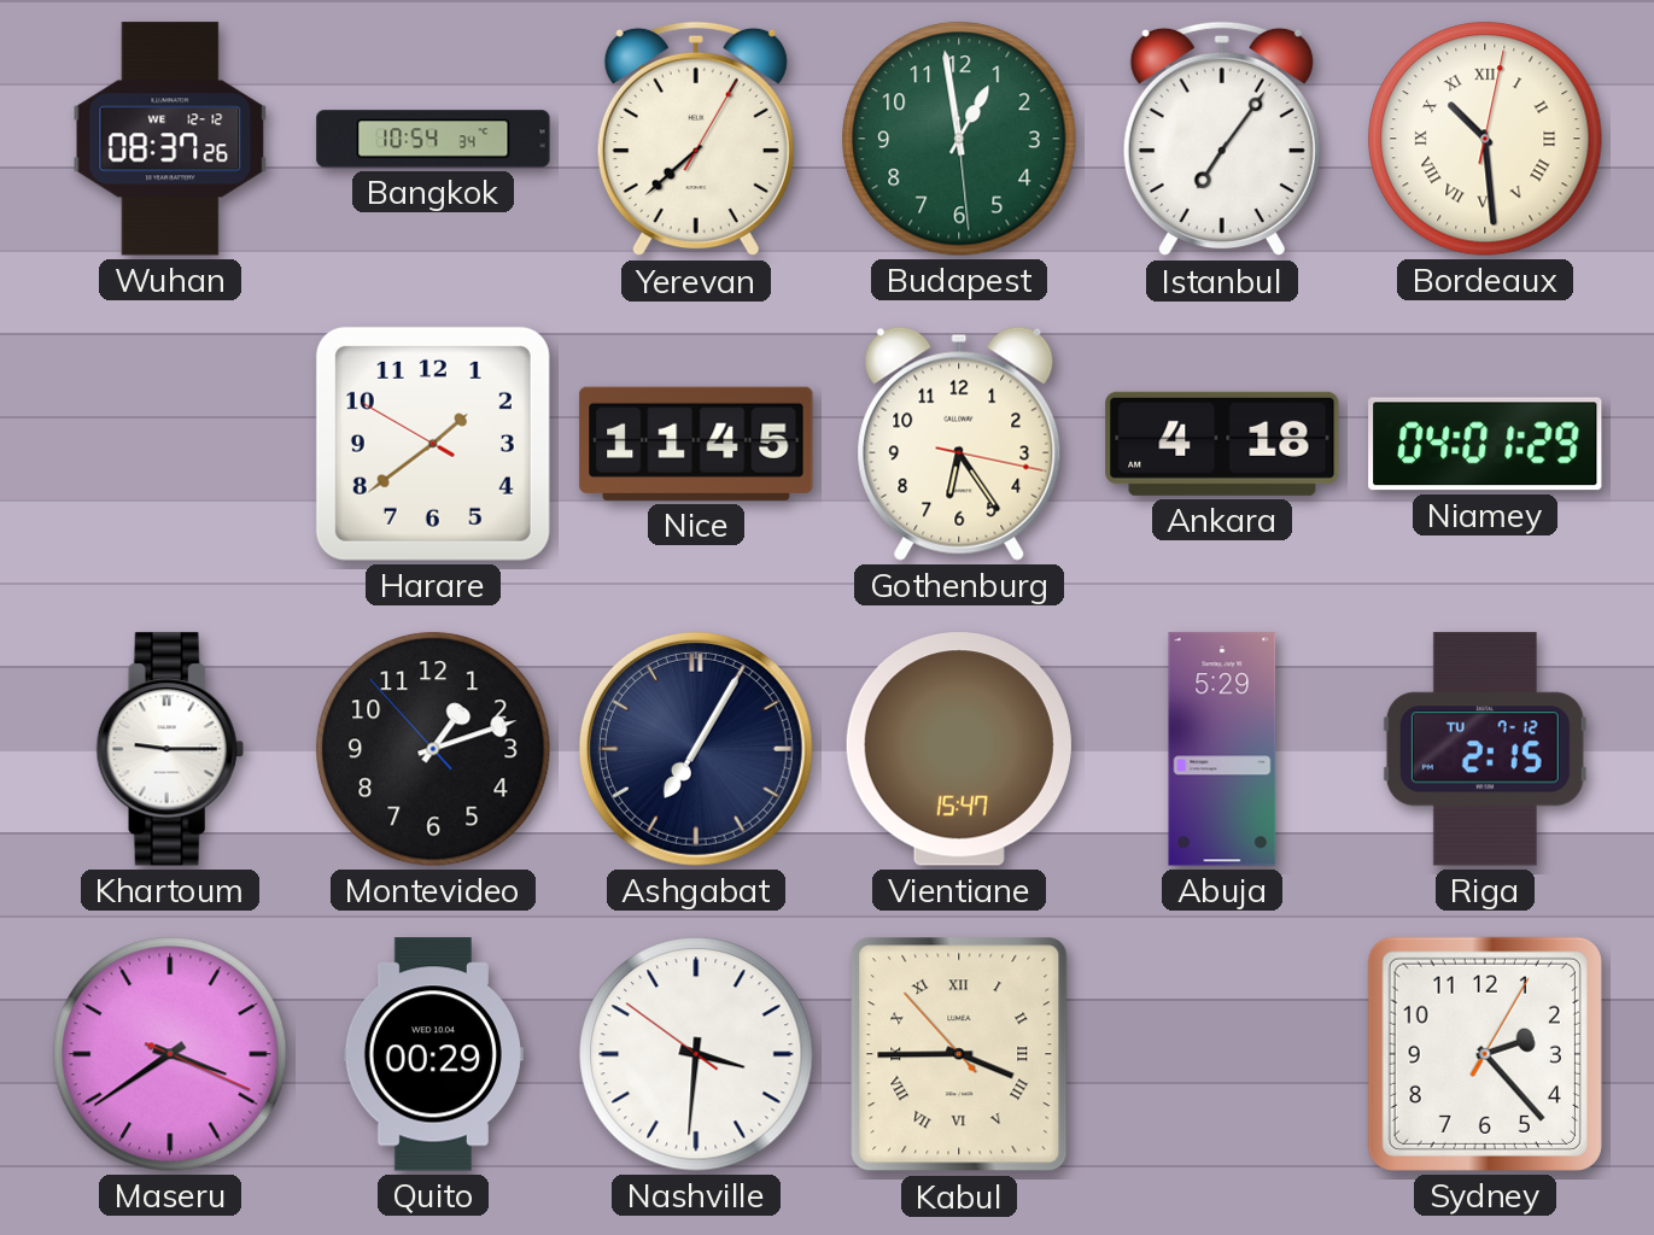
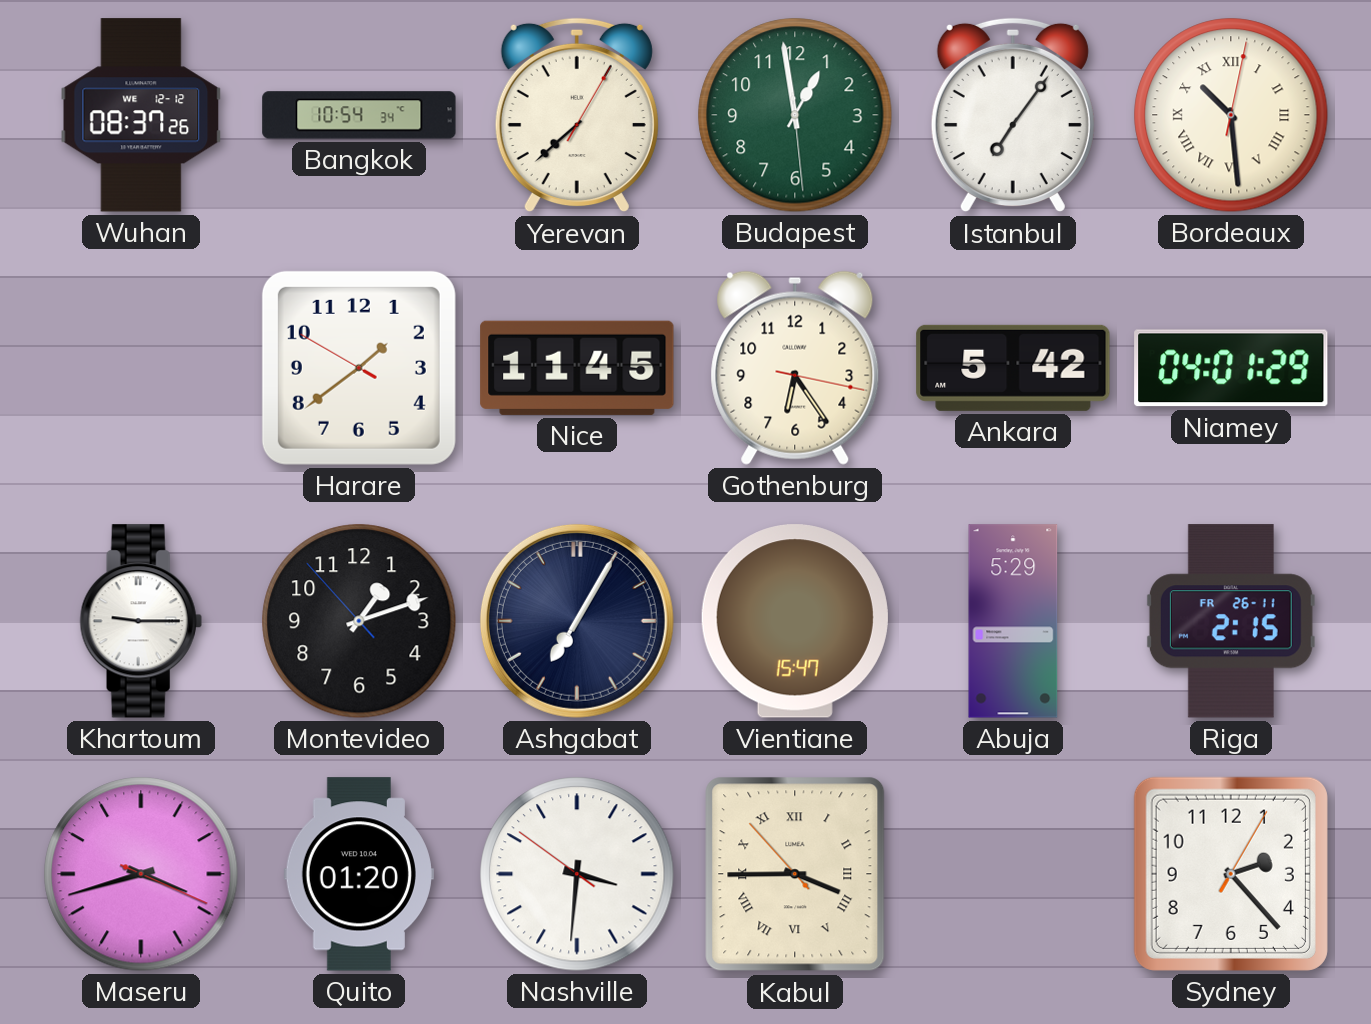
Ankara: 4:18 -> 5:42 (1013, 368)
Riga date: TU 7-12 -> FR 26-11 (1231, 621)
Maseru: 3:39 -> 3:42 (141, 874)
Quito: 00:29 -> 01:20 (359, 874)
